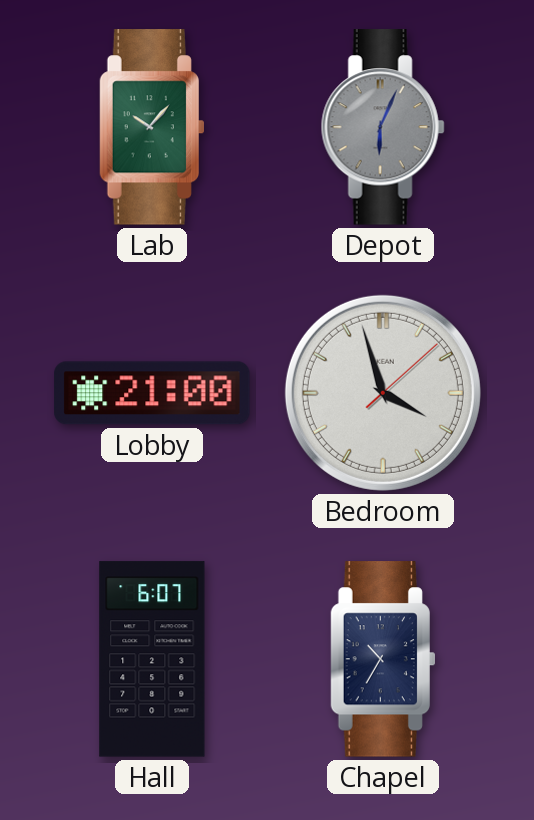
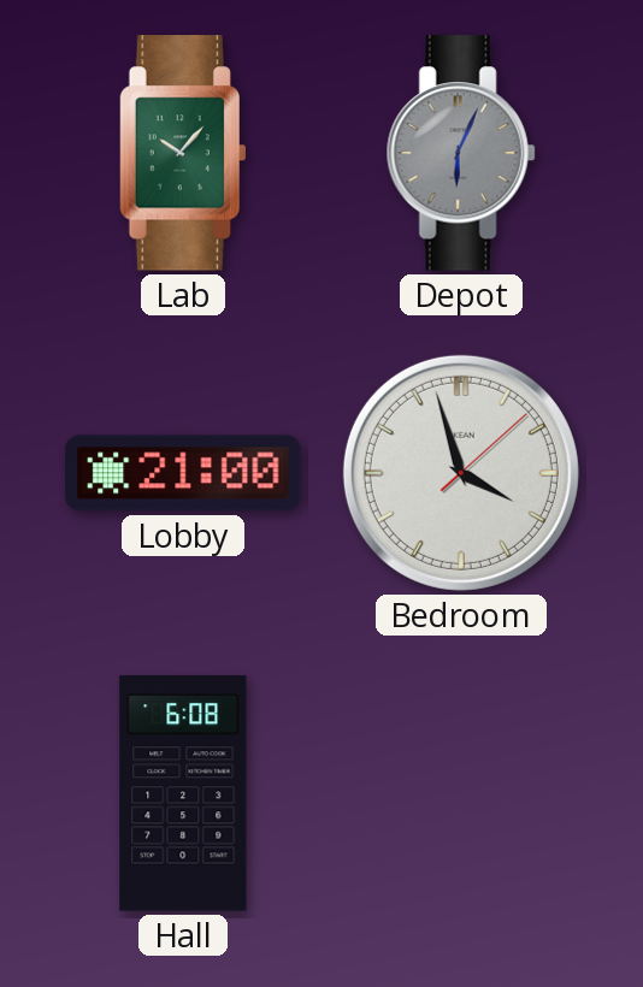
Hall: 6:07 -> 6:08 (183, 793)
Chapel: 10:35 -> none (382, 659)
